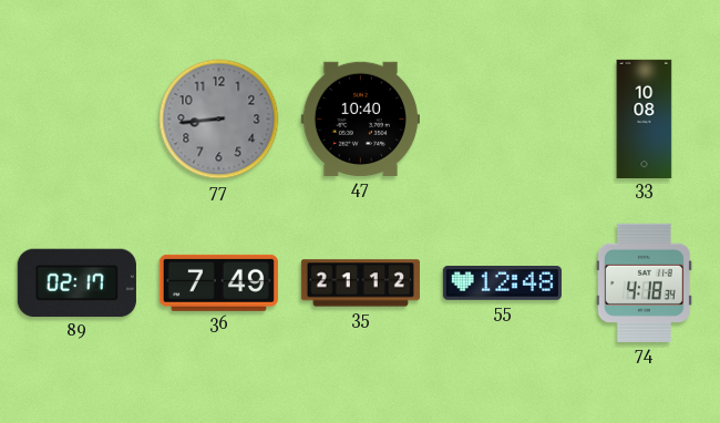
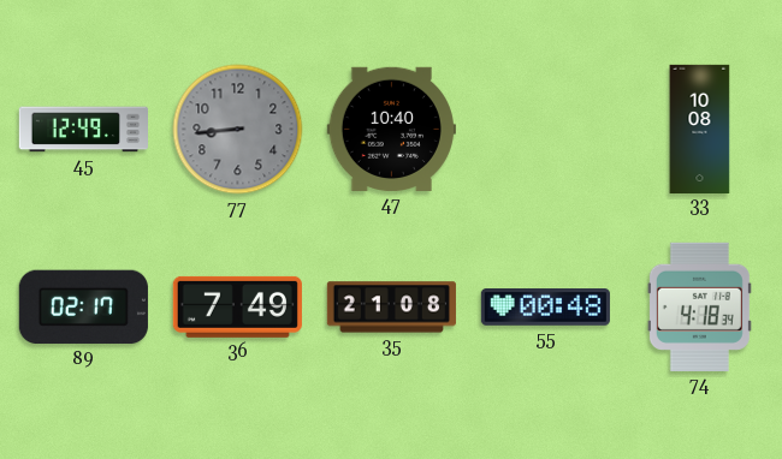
45: none -> 12:49 (83, 130)
35: 21:12 -> 21:08 (391, 308)
55: 12:48 -> 00:48 (545, 308)
